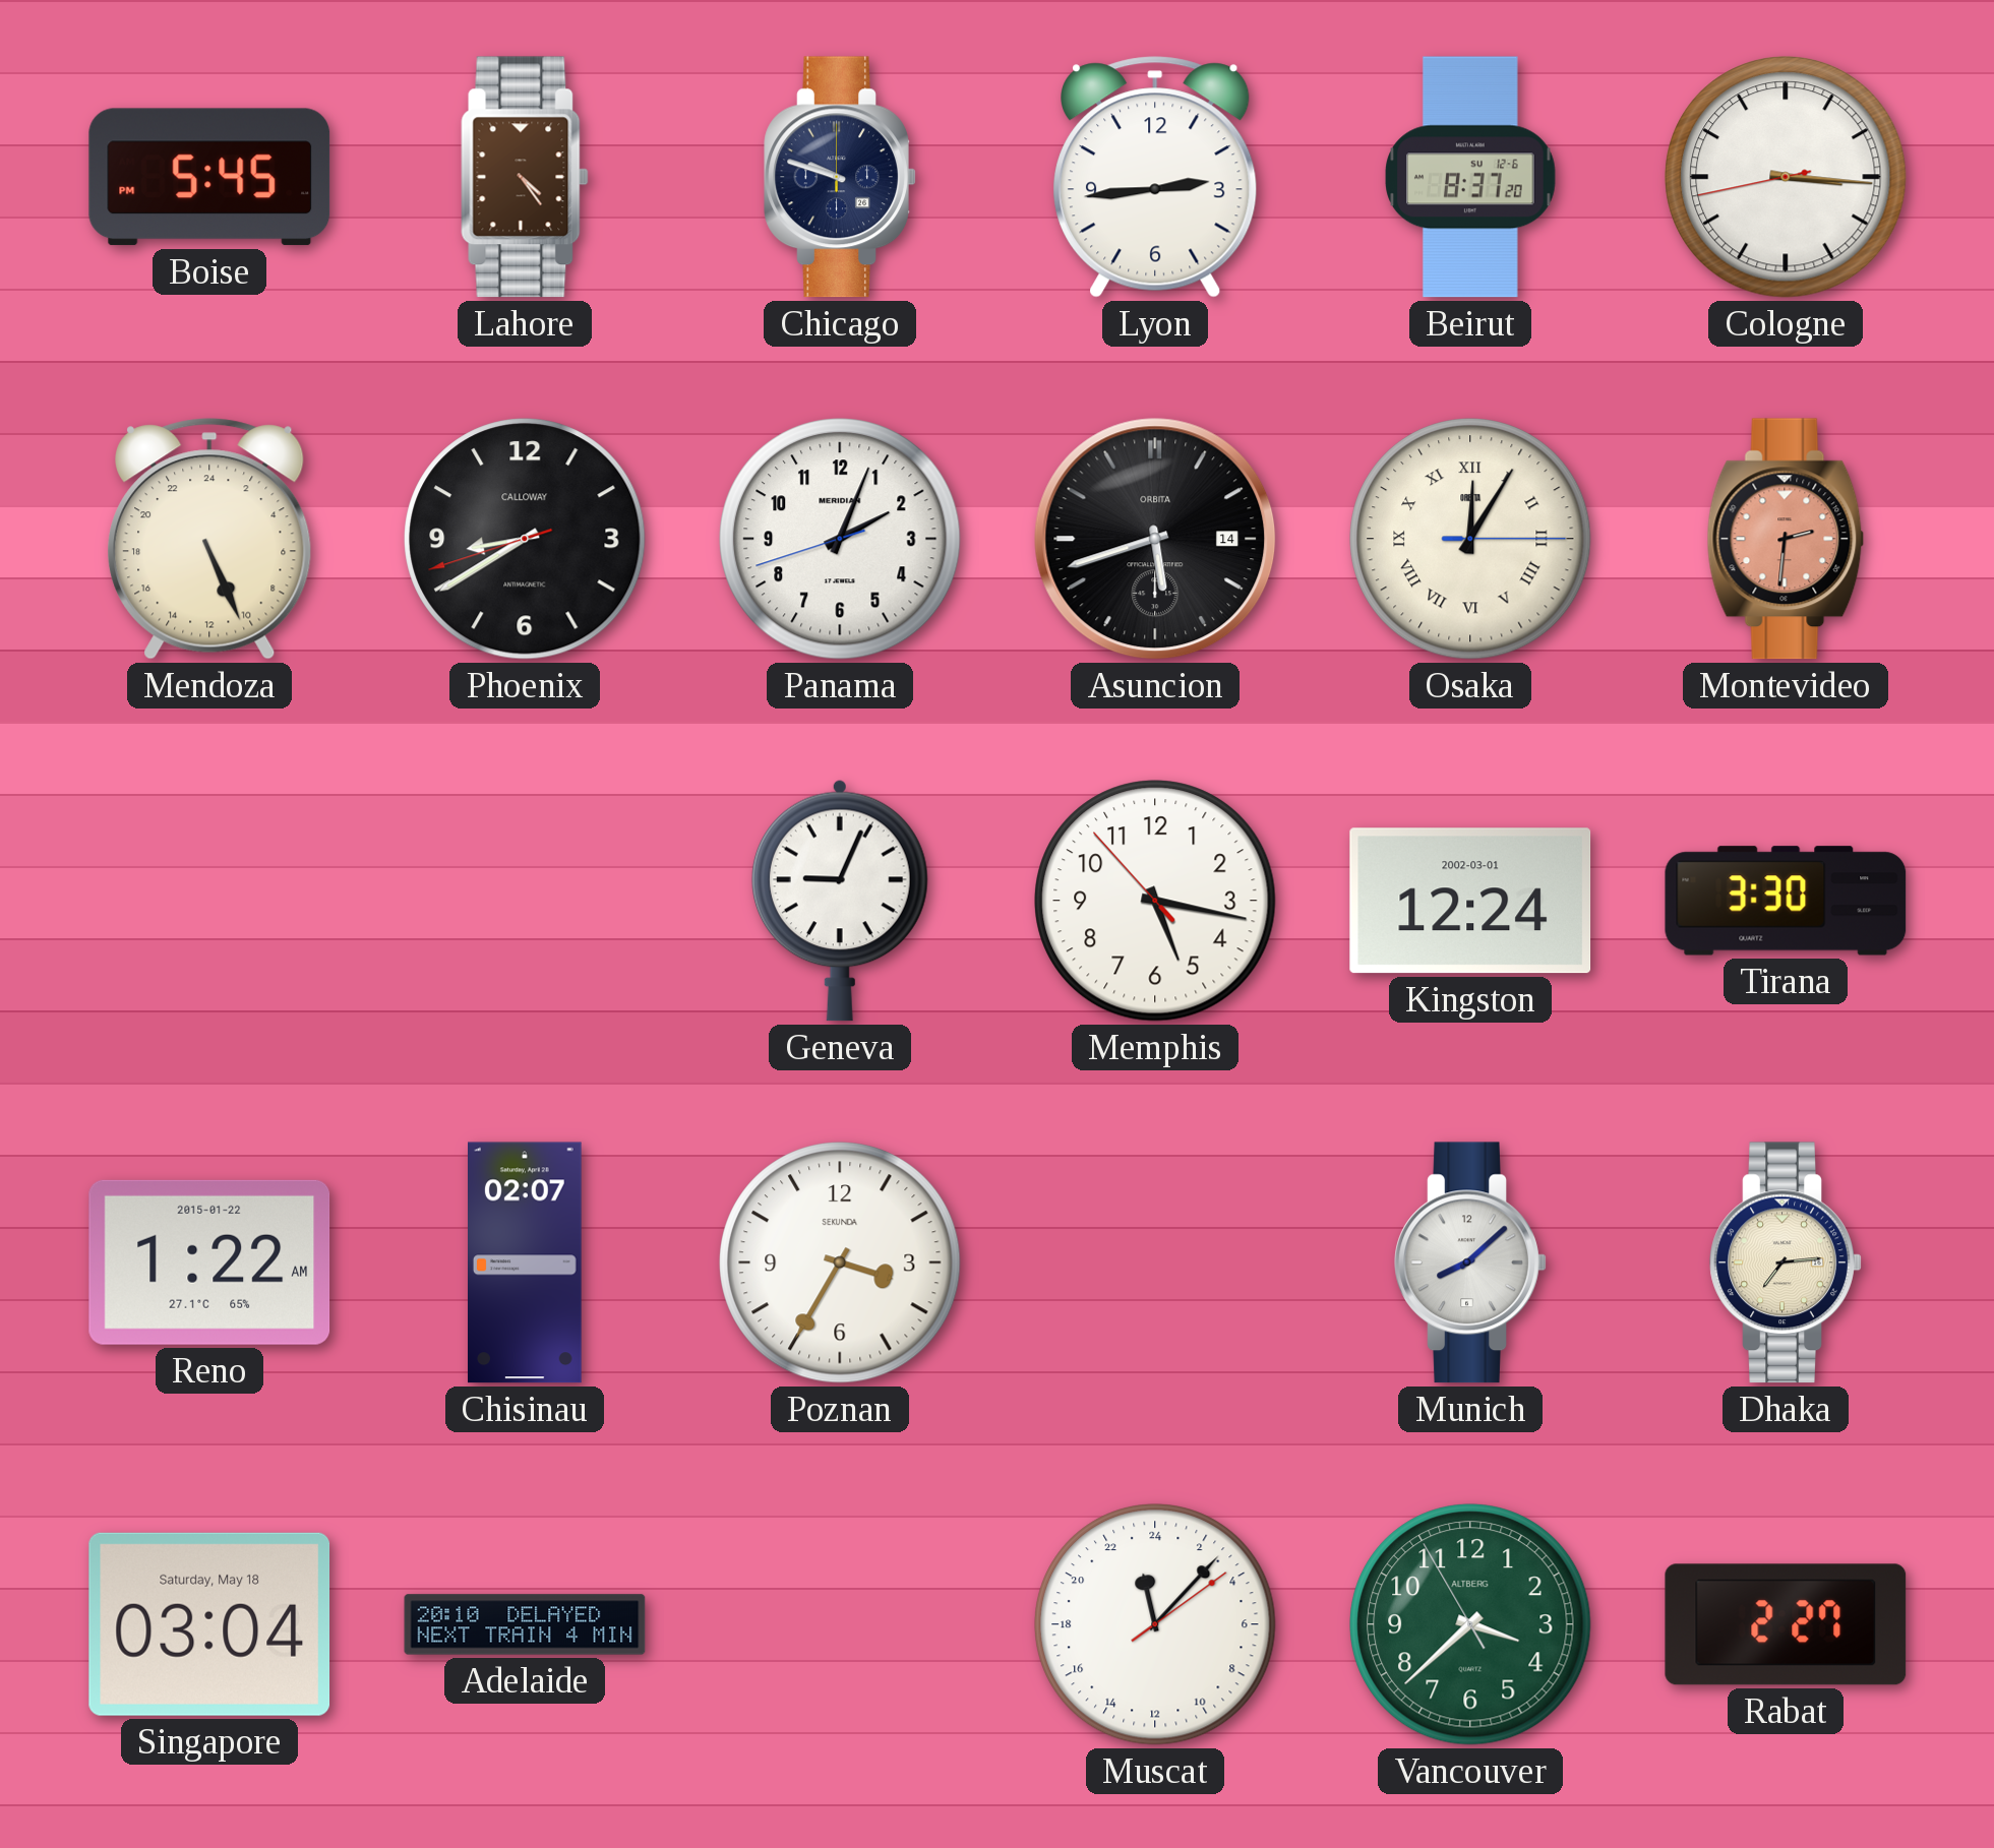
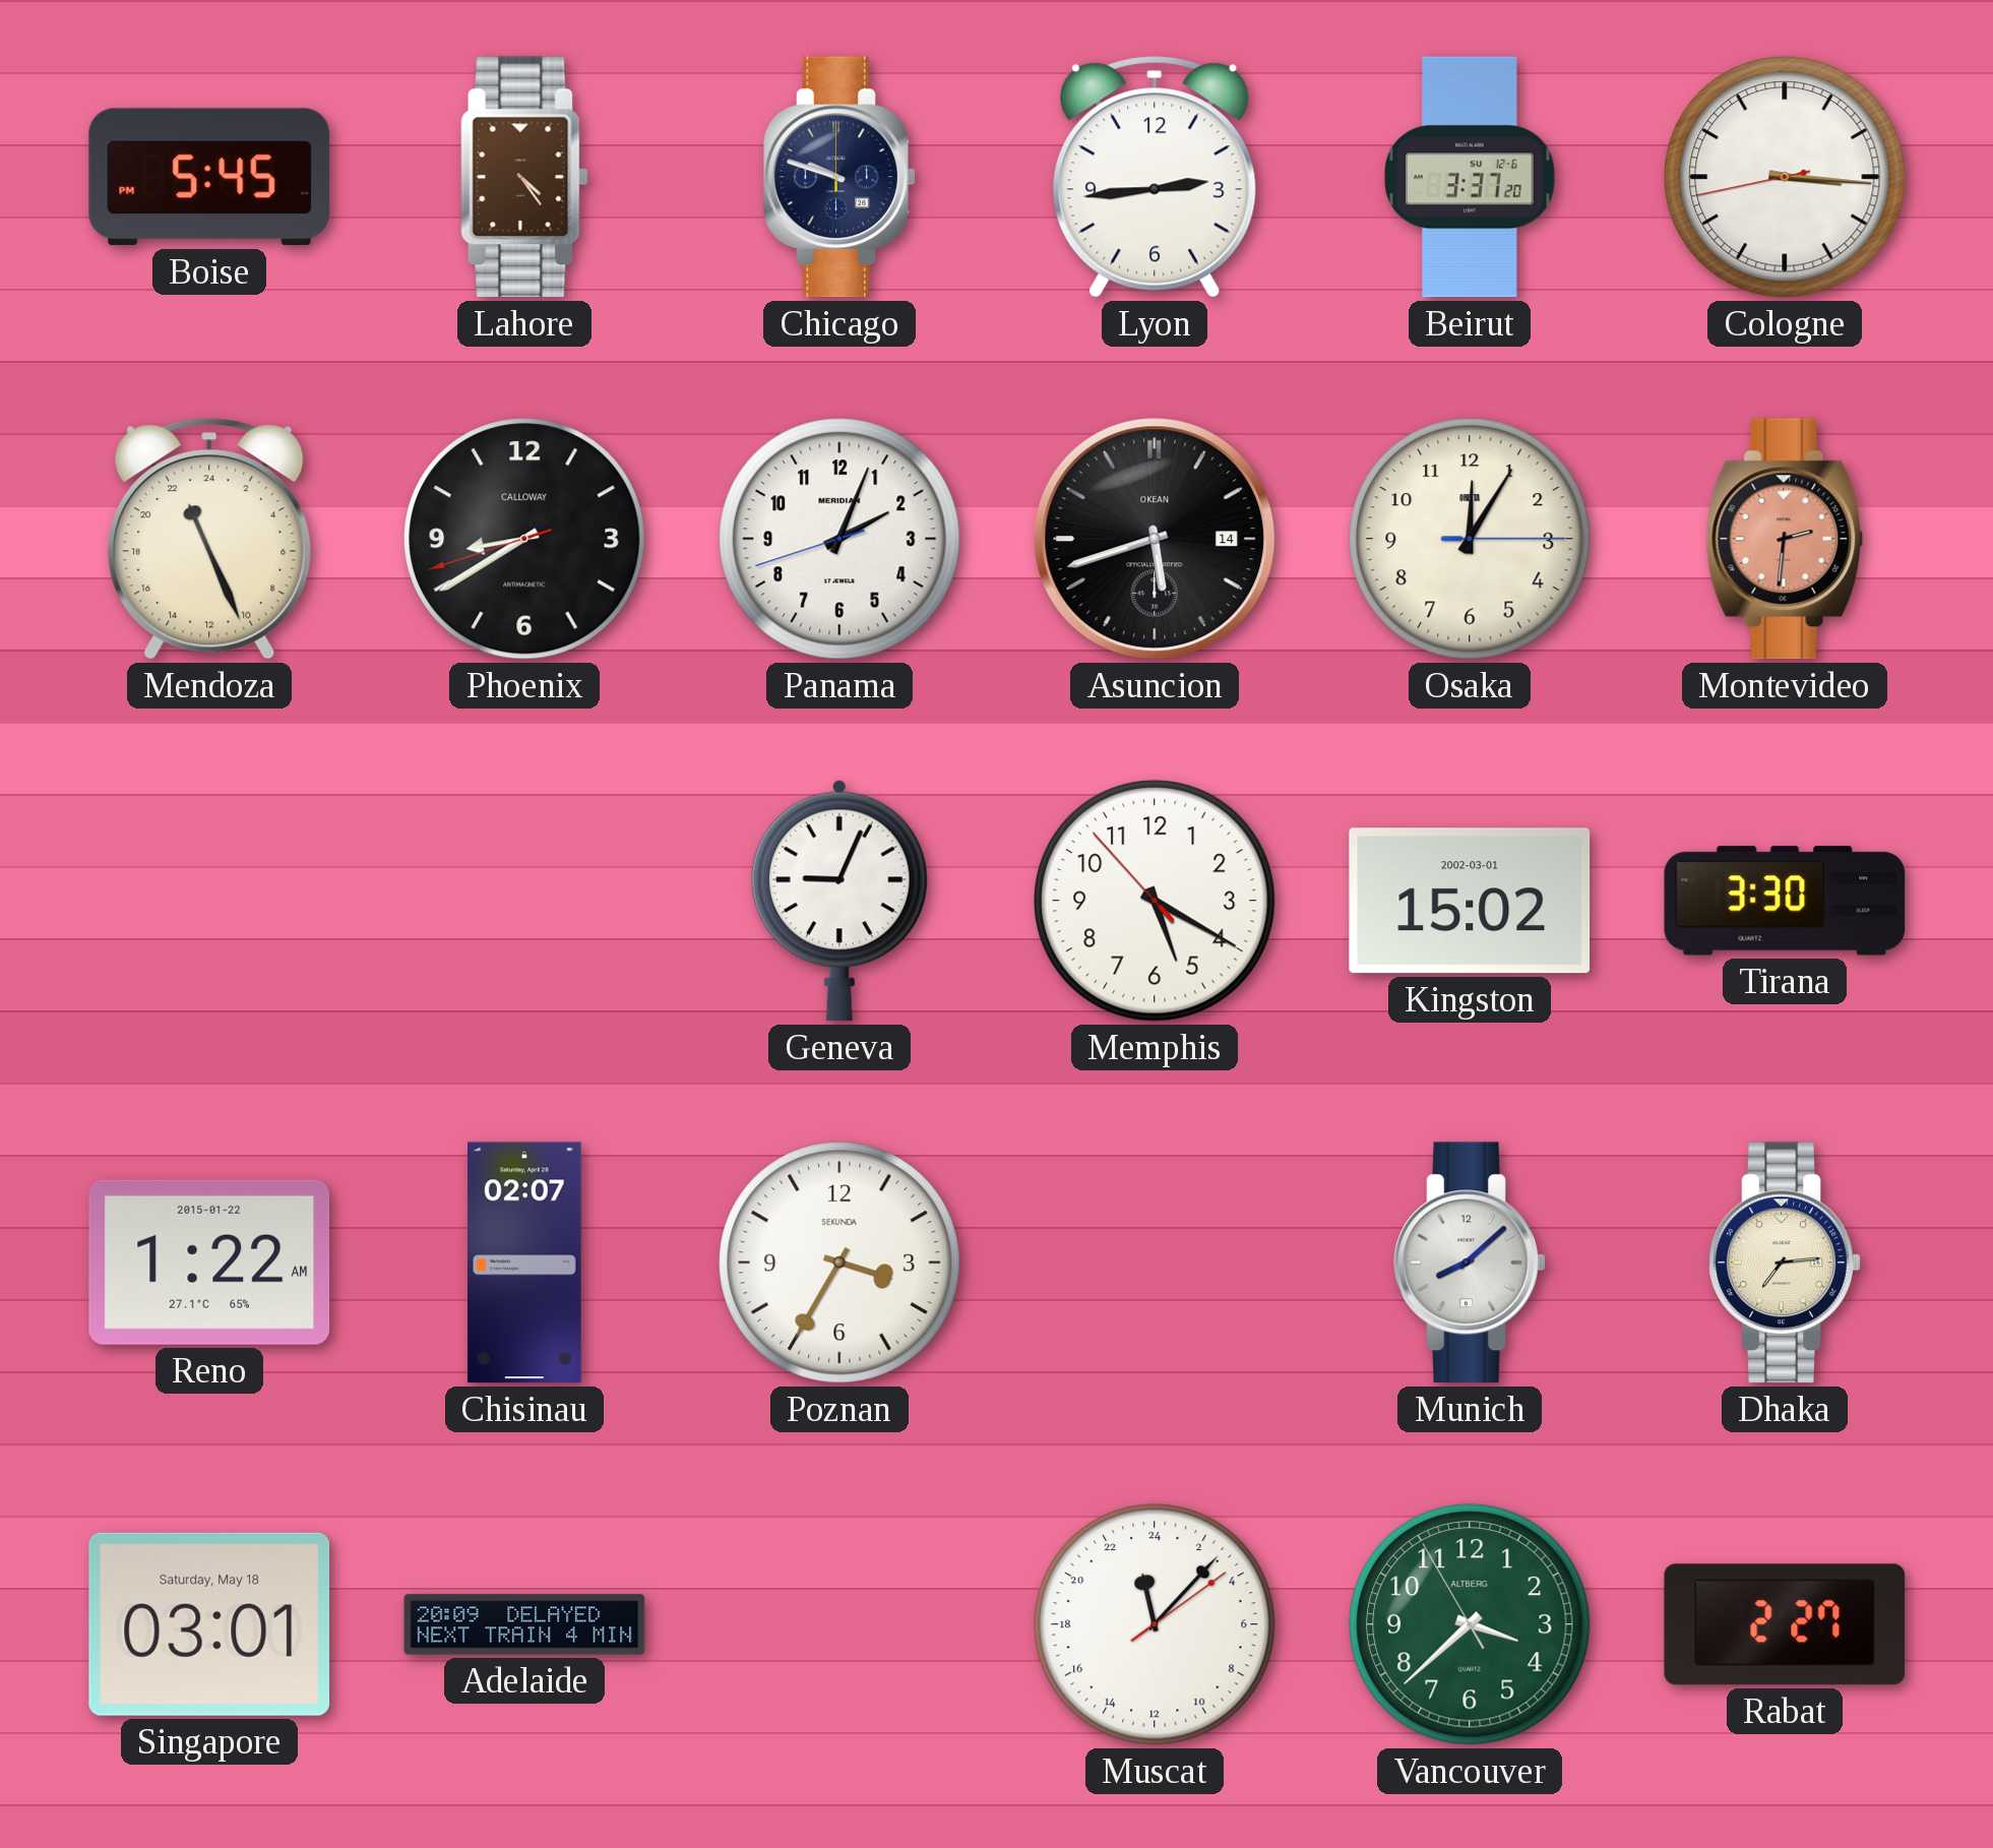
Beirut: 8:37 -> 3:37 (1470, 177)
Mendoza: 10:26 -> 22:26 (209, 539)
Asuncion brand: ORBITA -> OKEAN (1155, 539)
Osaka numerals: Roman -> Arabic (1470, 539)
Memphis: 5:16 -> 5:19 (1155, 901)
Kingston: 12:24 -> 15:02 (1470, 901)
Singapore: 03:04 -> 03:01 (209, 1624)
Adelaide: 20:10 -> 20:09 (524, 1624)
